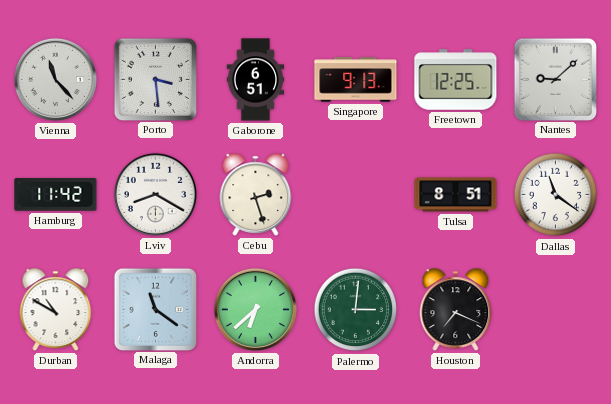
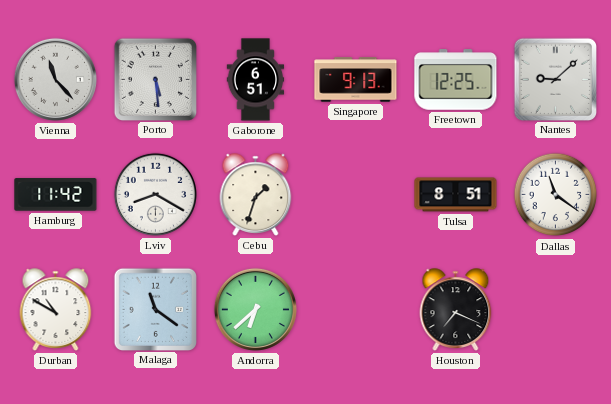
Porto: 3:29 -> 5:29 (155, 79)
Cebu: 2:27 -> 1:33 (256, 195)
Palermo: 3:01 -> none (356, 310)
